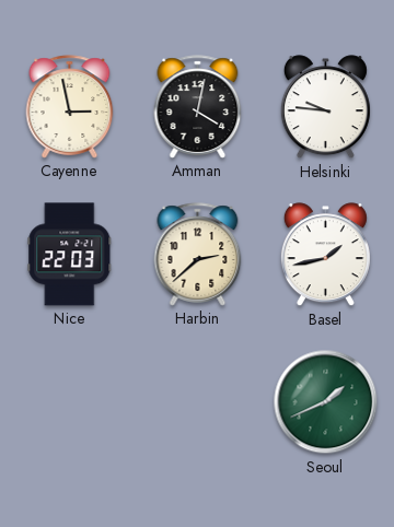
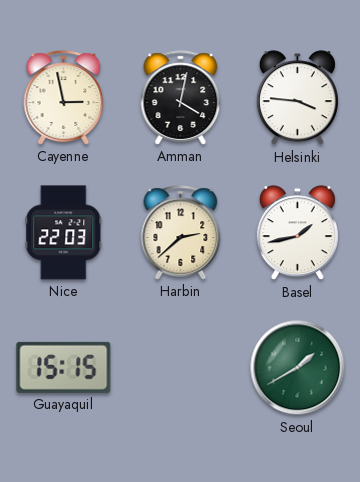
Helsinki: 9:46 -> 3:46 (297, 98)
Guayaquil: none -> 15:15 (64, 367)
Seoul: 1:41 -> 1:40 (298, 368)
